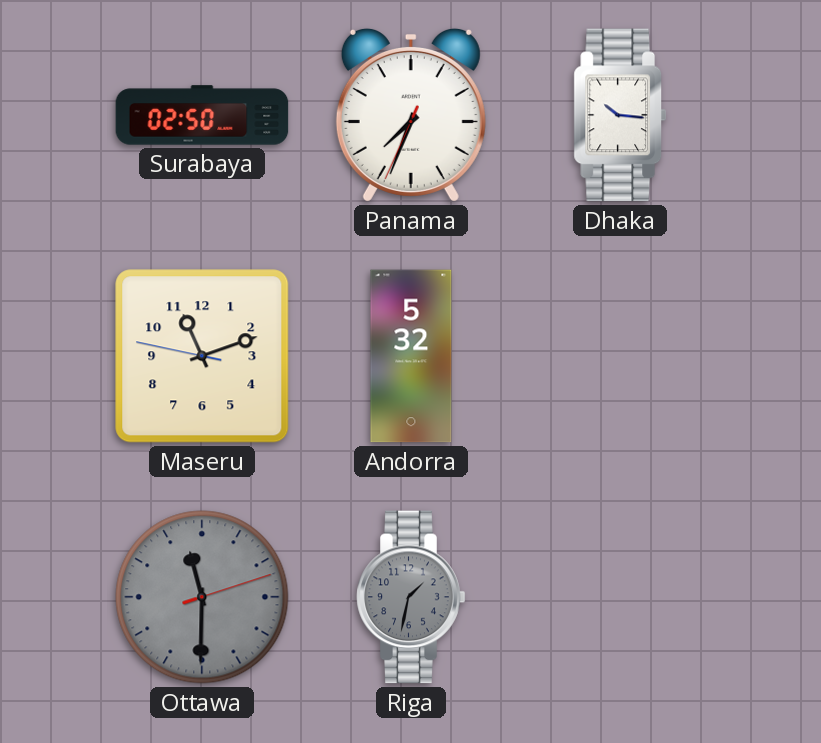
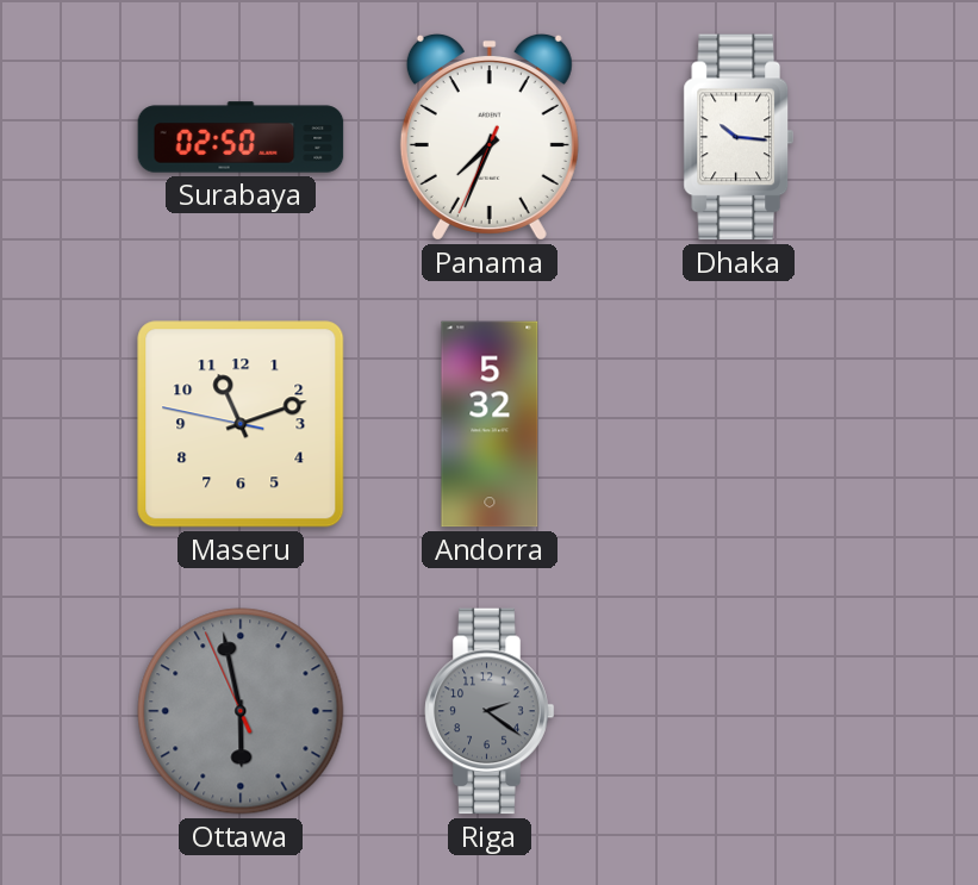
Ottawa: 11:30 -> 5:57 (241, 711)
Riga: 1:32 -> 2:21 (490, 711)
